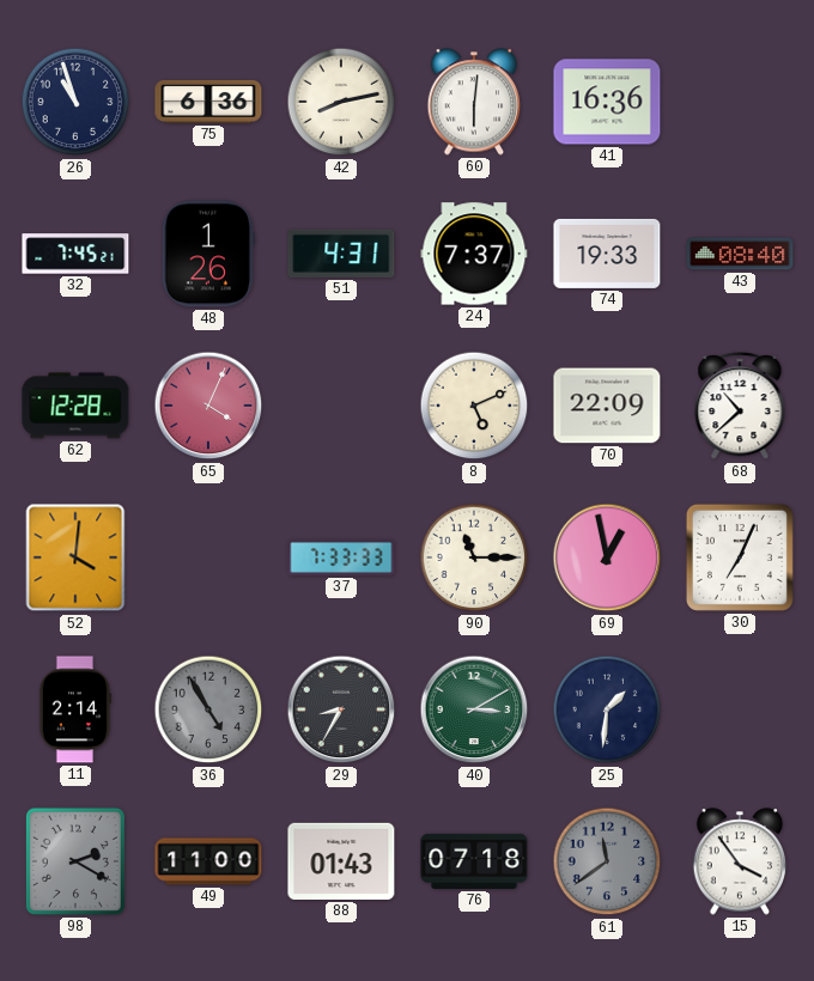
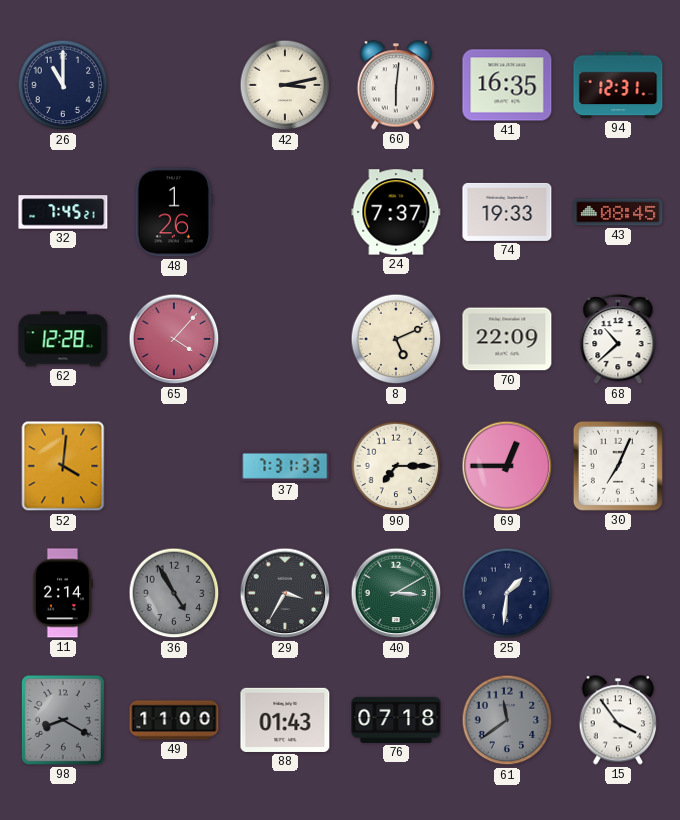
26: 10:57 -> 11:00 (63, 85)
75: 6:36 -> none (208, 102)
42: 8:13 -> 3:13 (285, 85)
41: 16:36 -> 16:35 (507, 85)
94: none -> 12:31 (618, 85)
51: 4:31 -> none (341, 254)
43: 08:40 -> 08:45 (618, 212)
65: 4:04 -> 4:07 (174, 339)
37: 7:33 -> 7:31 (285, 466)
90: 11:15 -> 7:15 (396, 466)
69: 12:58 -> 12:45 (507, 466)
29: 8:35 -> 3:35 (285, 593)
98: 2:20 -> 8:20 (63, 720)
